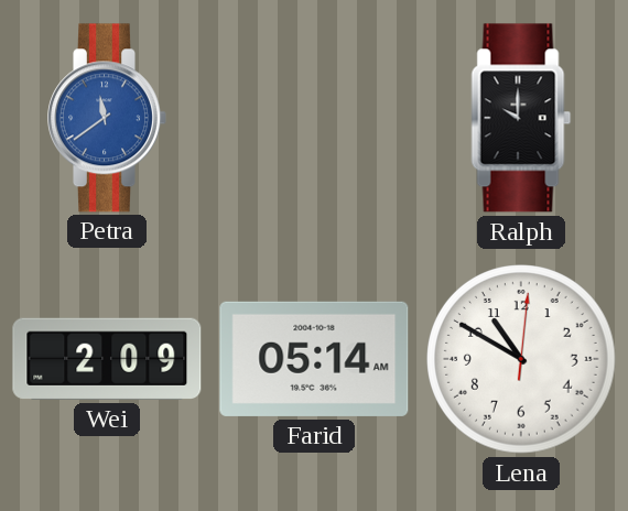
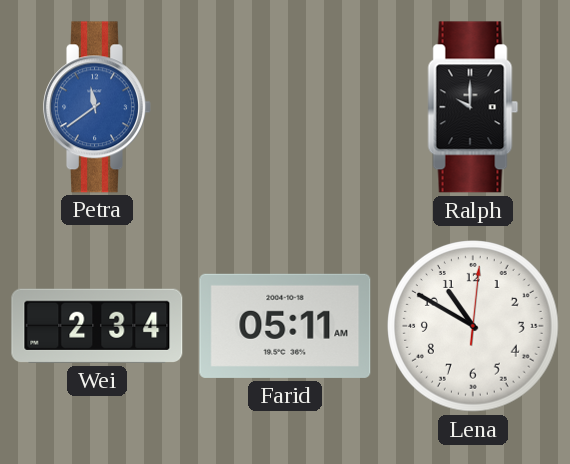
Wei: 2:09 -> 2:34 (97, 326)
Farid: 05:14 -> 05:11 (285, 326)
